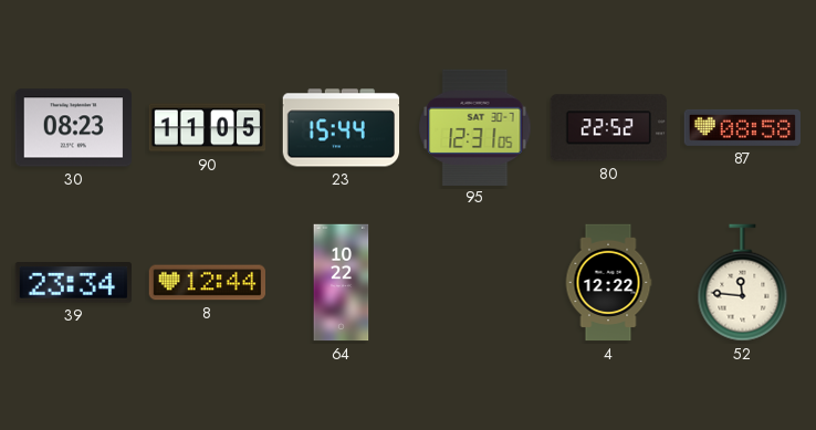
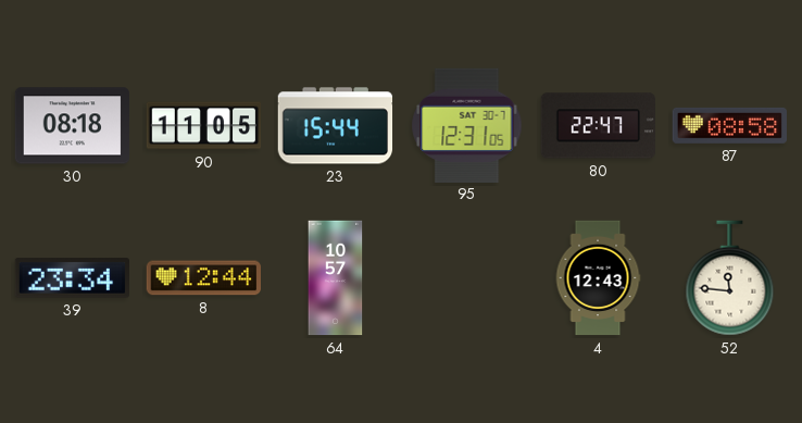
30: 08:23 -> 08:18 (73, 126)
80: 22:52 -> 22:47 (598, 126)
64: 10:22 -> 10:57 (336, 278)
4: 12:22 -> 12:43 (598, 278)
